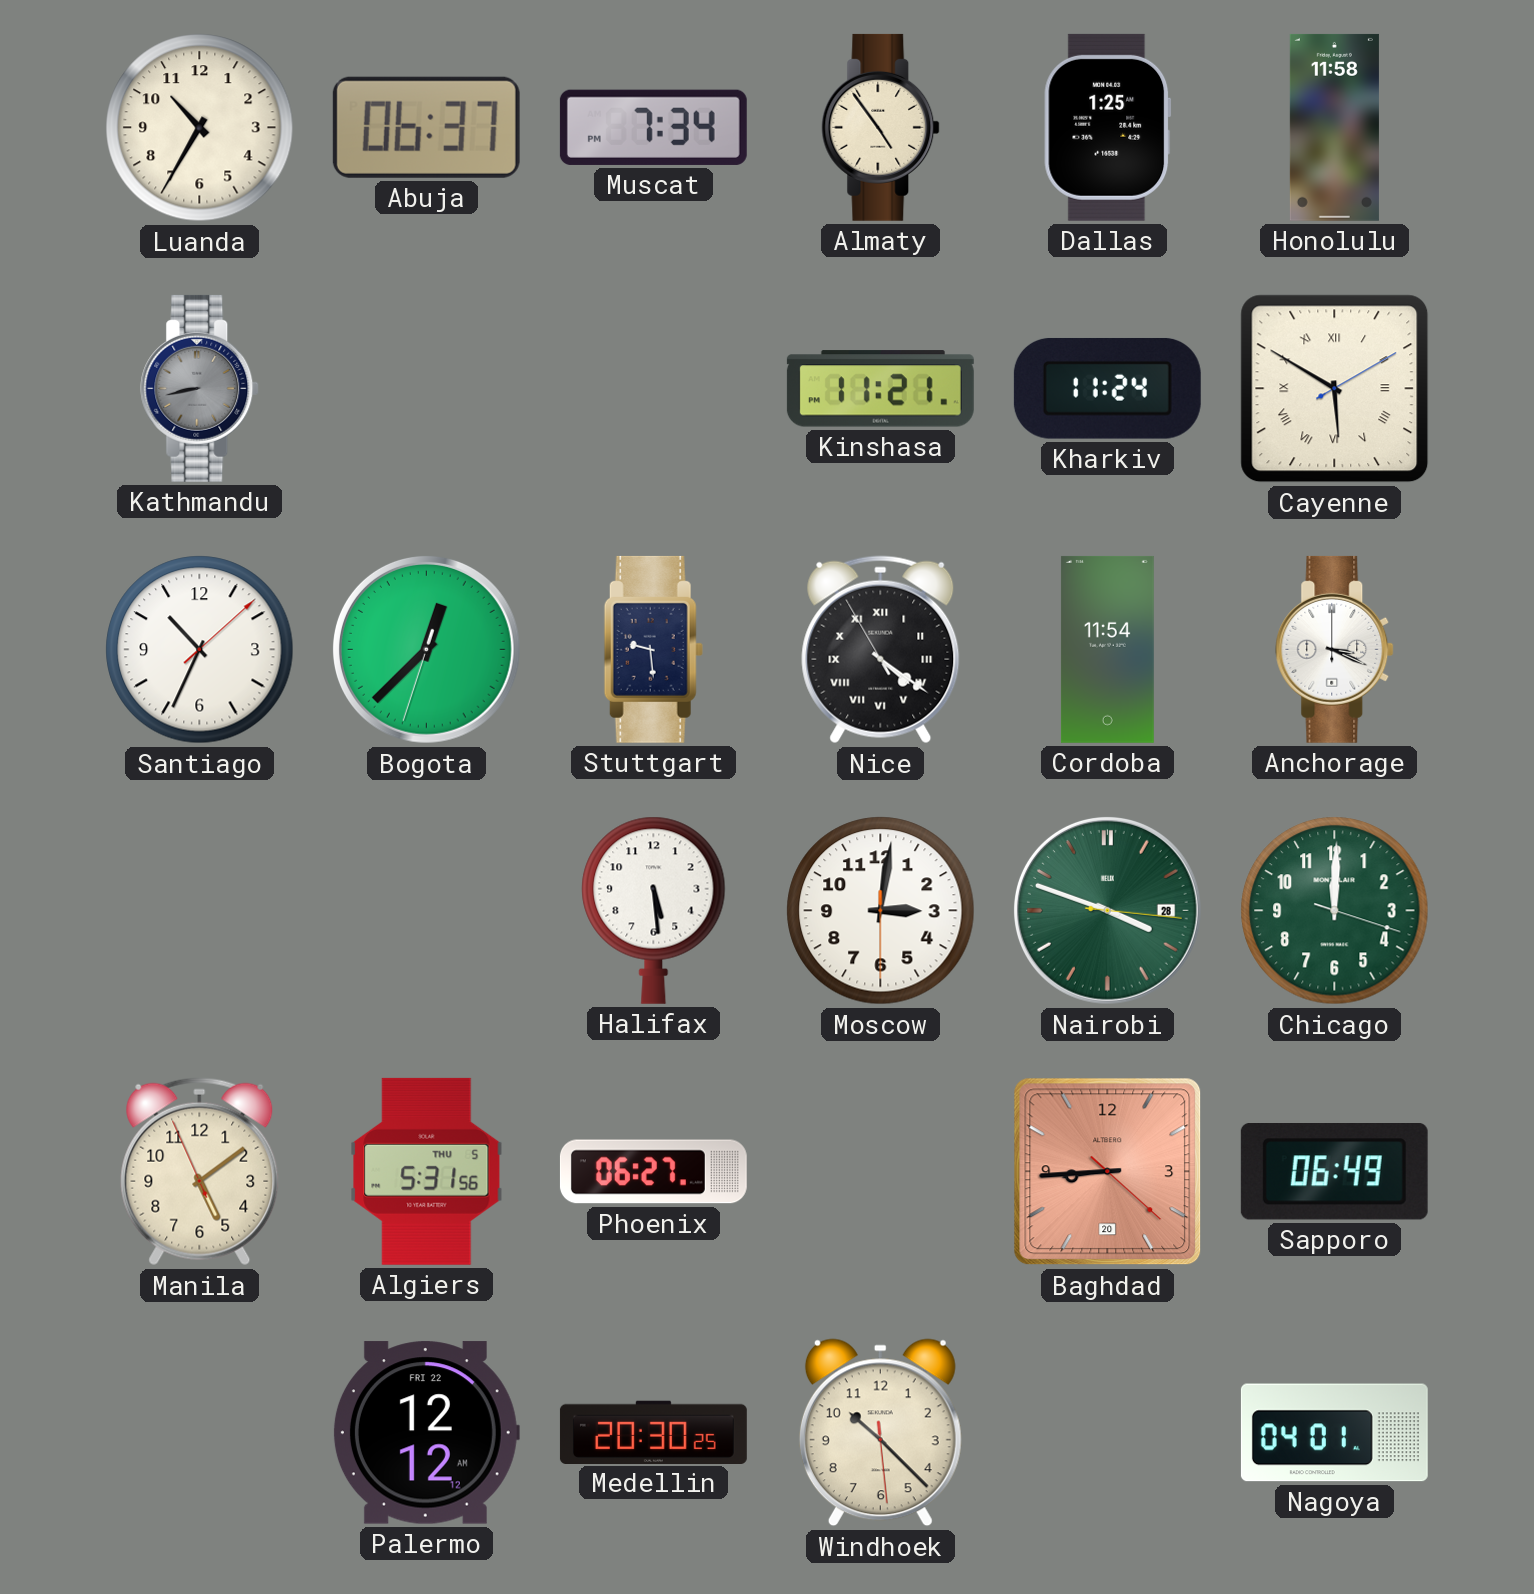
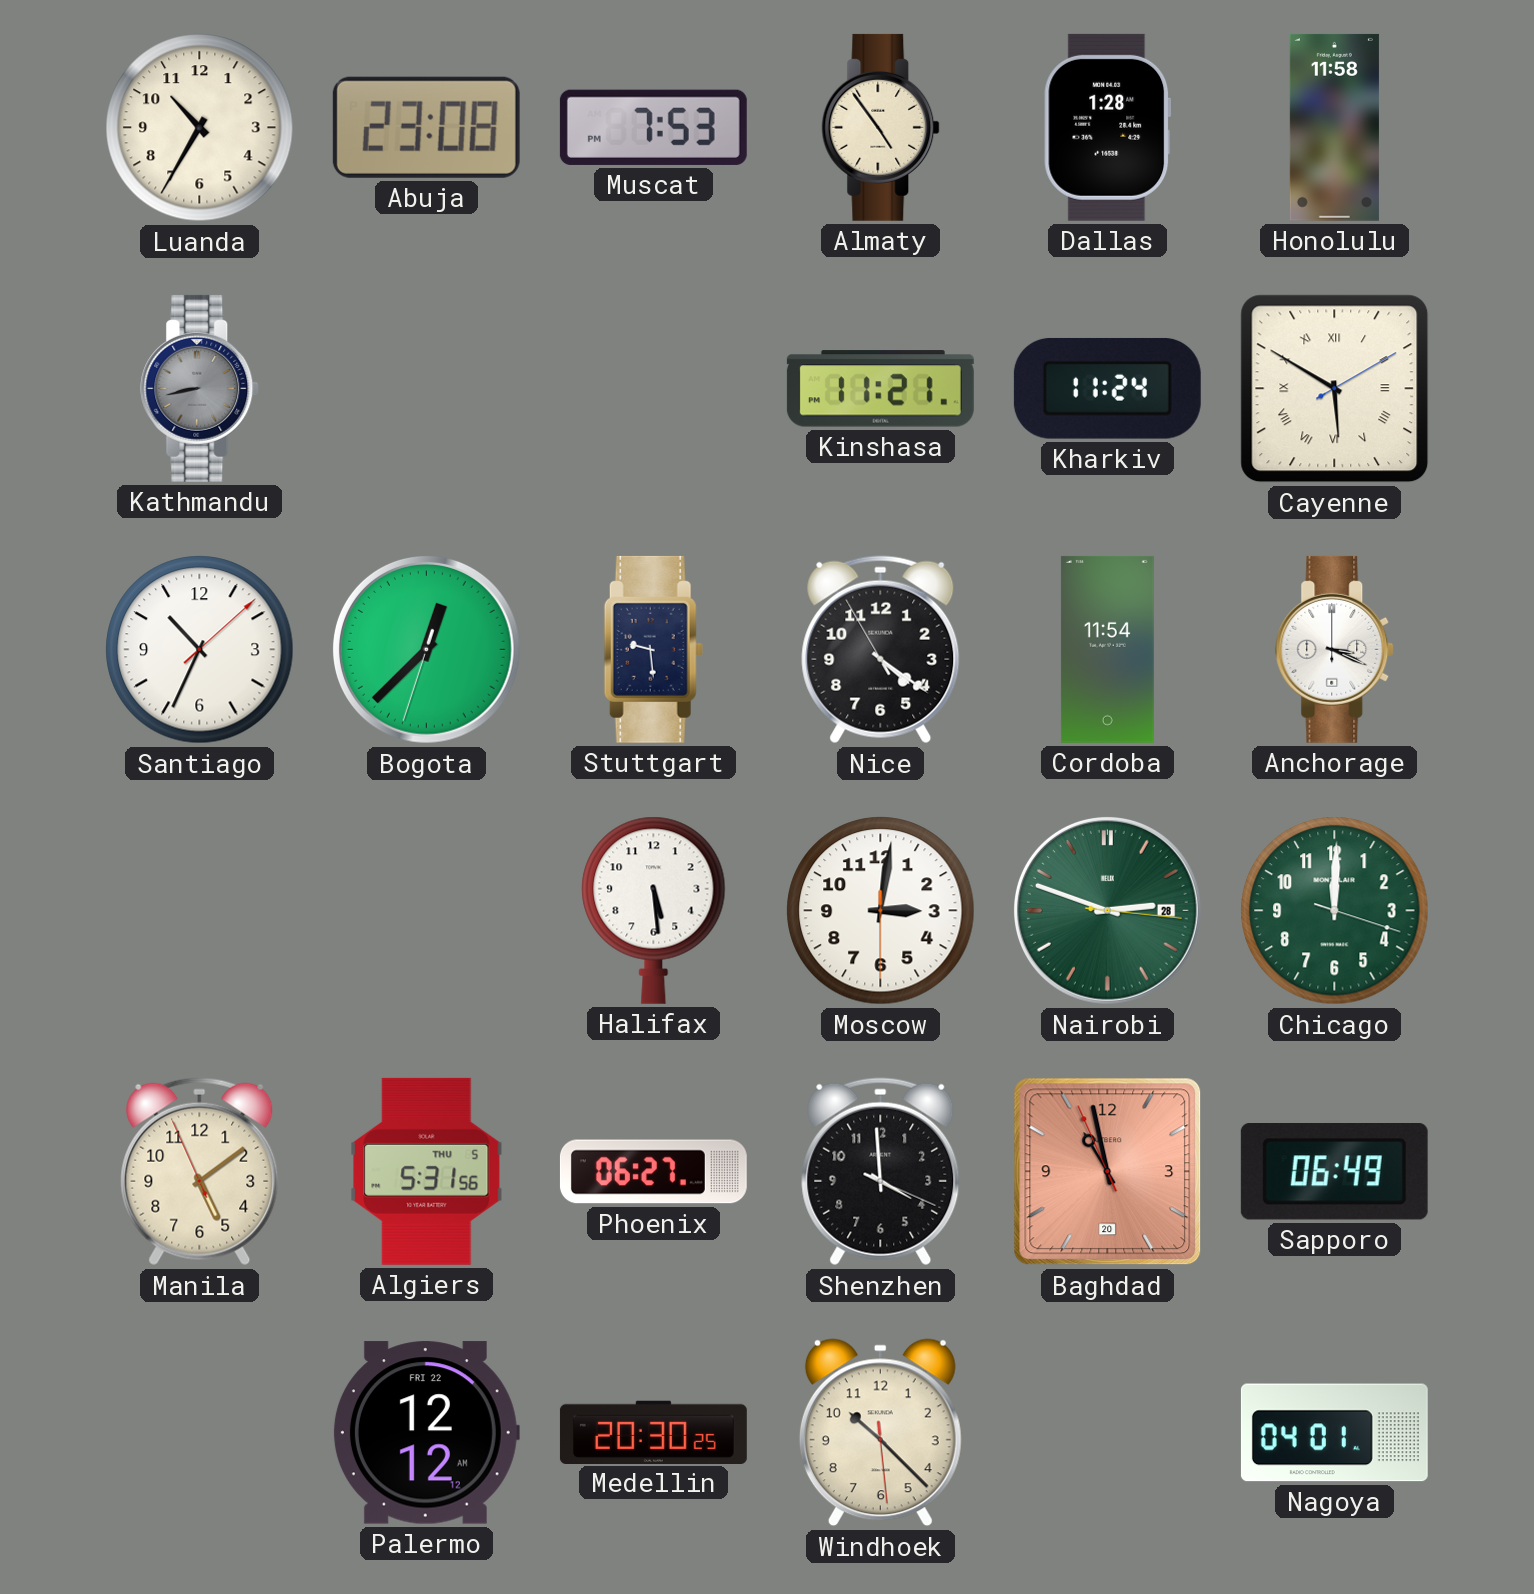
Abuja: 06:37 -> 23:08 (426, 127)
Muscat: 7:34 -> 7:53 (653, 127)
Dallas: 1:25 -> 1:28 (1108, 127)
Nice numerals: Roman -> Arabic (881, 650)
Nairobi: 3:48 -> 2:48 (1107, 910)
Shenzhen: none -> 3:59 (881, 1172)
Baghdad: 8:44 -> 10:57 (1108, 1172)
